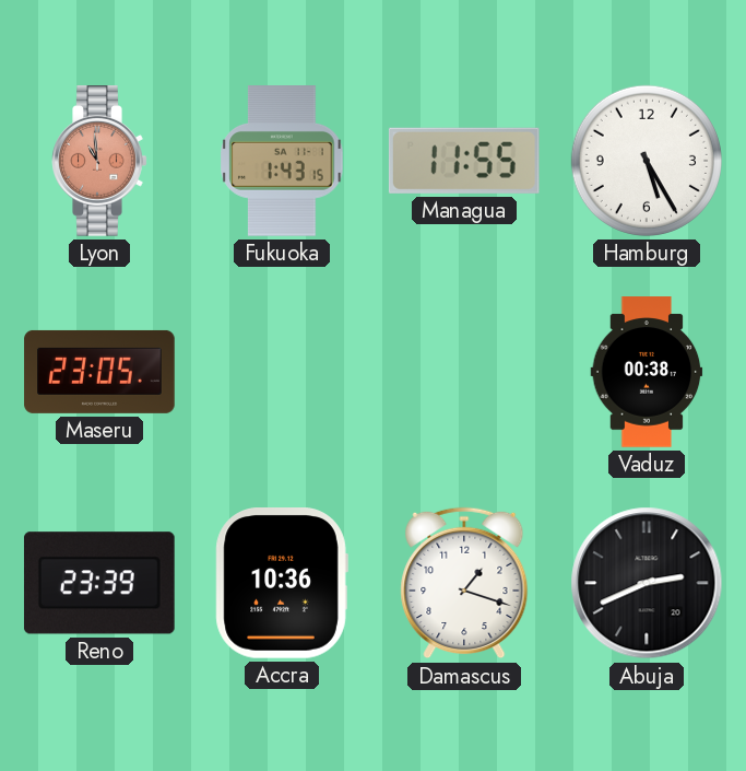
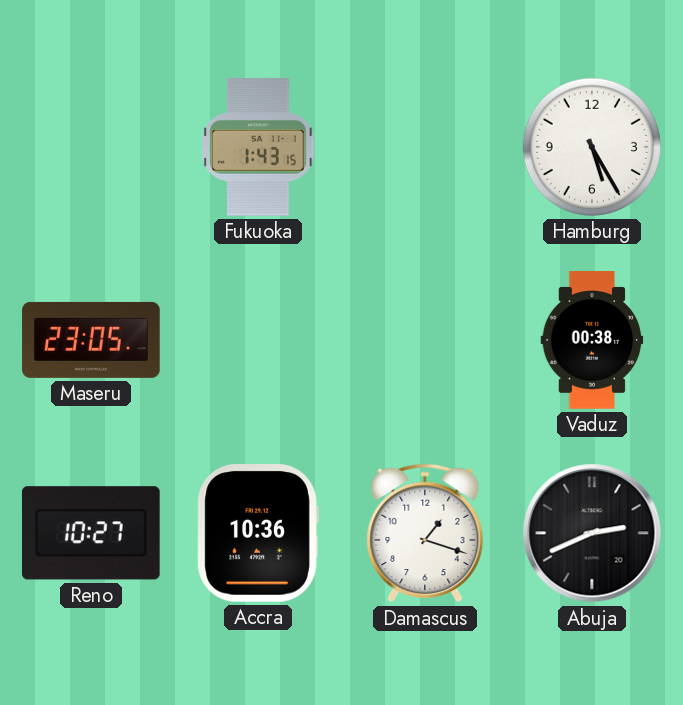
Lyon: 10:59 -> none (99, 161)
Managua: 11:55 -> none (464, 161)
Reno: 23:39 -> 10:27 (91, 533)
